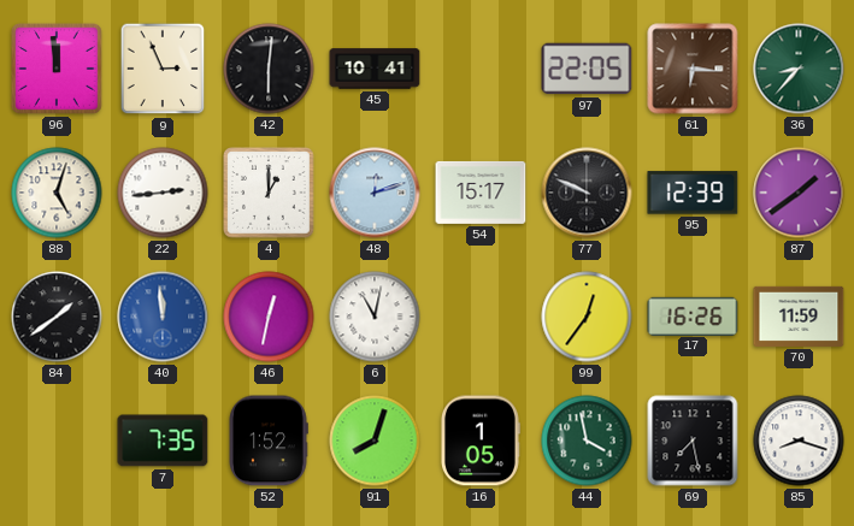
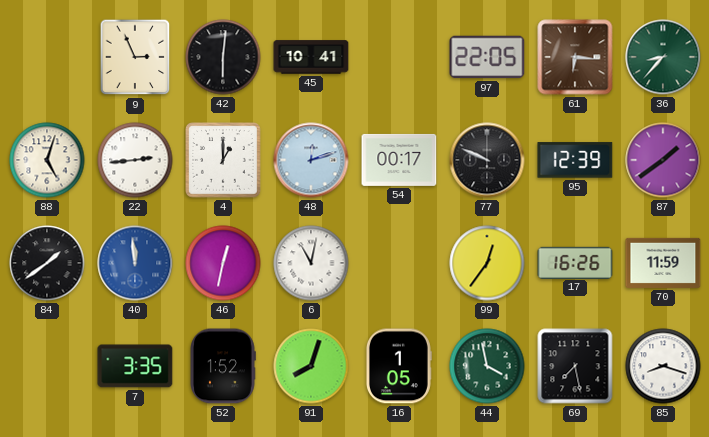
96: 11:59 -> none (57, 69)
54: 15:17 -> 00:17 (399, 160)
7: 7:35 -> 3:35 (135, 366)
